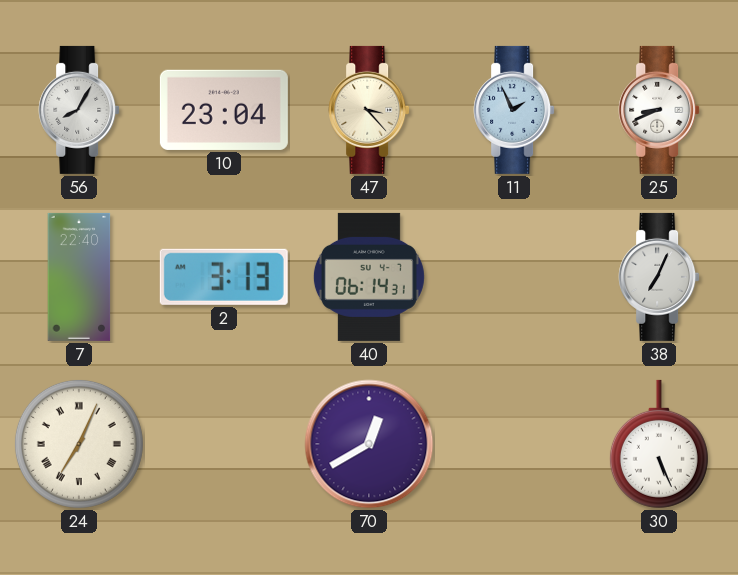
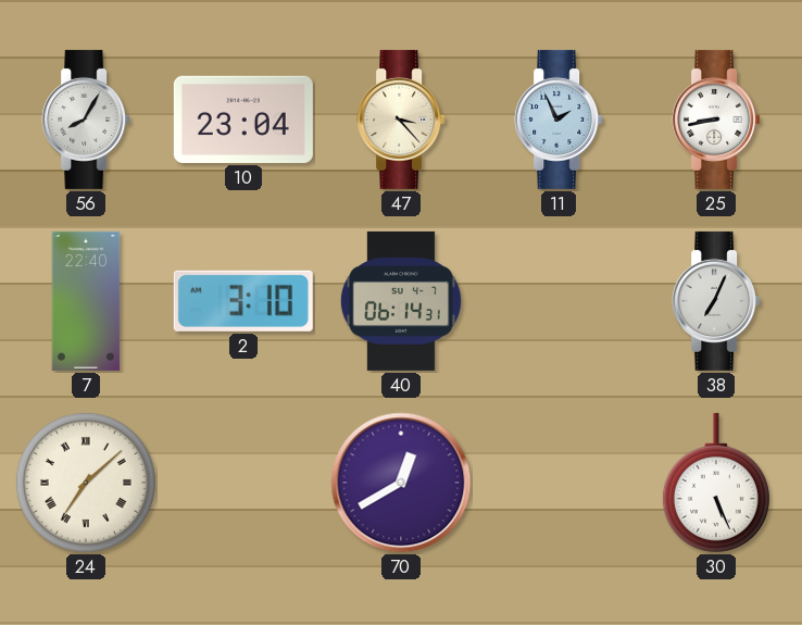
25: 8:41 -> 8:43 (716, 120)
2: 3:13 -> 3:10 (243, 301)
24: 7:04 -> 7:08 (86, 483)
